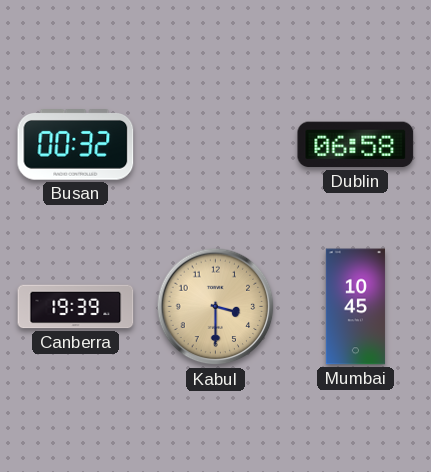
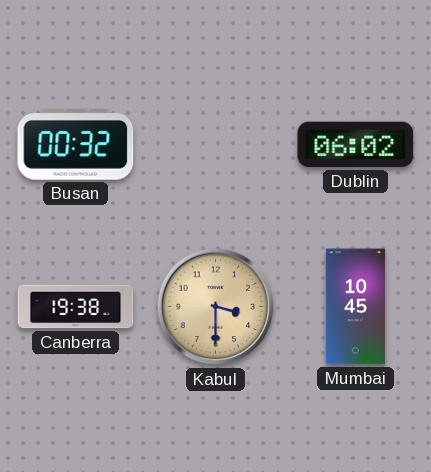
Dublin: 06:58 -> 06:02 (356, 145)
Canberra: 19:39 -> 19:38 (76, 307)
